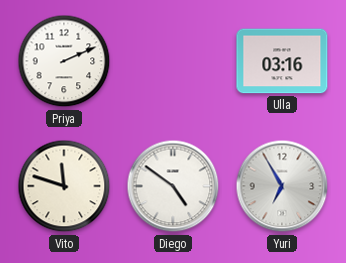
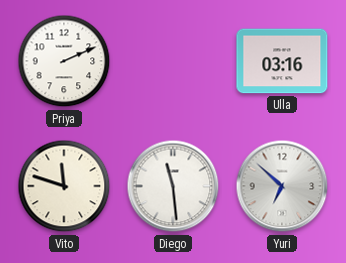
Diego: 4:51 -> 11:29 (173, 186)
Yuri: 6:55 -> 6:52 (282, 186)
